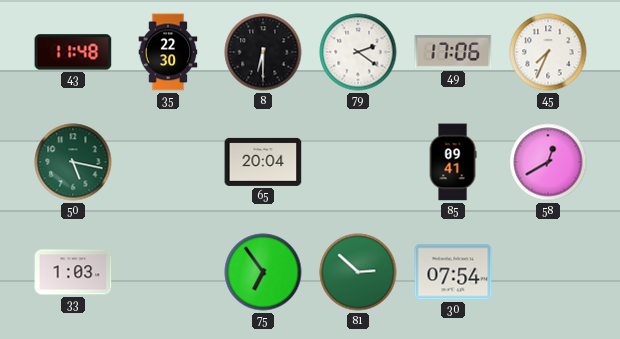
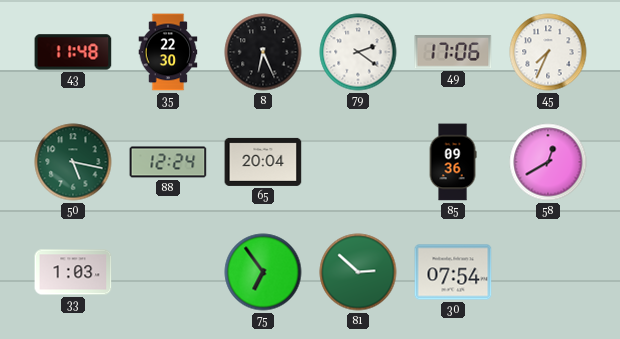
8: 6:30 -> 6:26 (263, 52)
88: none -> 12:24 (168, 162)
85: 09:41 -> 09:36 (453, 162)
